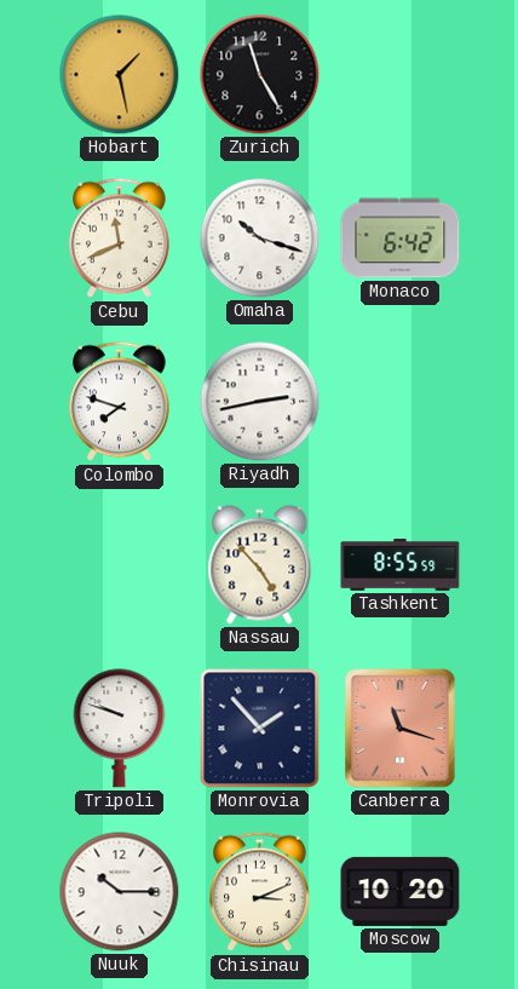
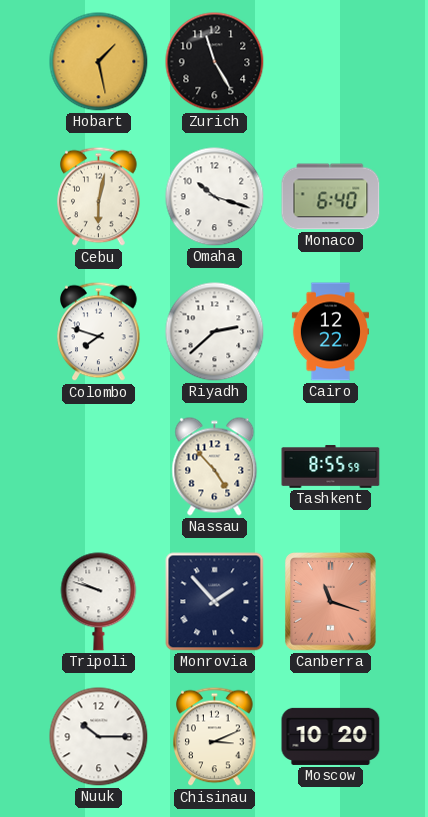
Cebu: 11:41 -> 6:02 (99, 197)
Monaco: 6:42 -> 6:40 (331, 197)
Riyadh: 2:43 -> 2:38 (215, 332)
Cairo: none -> 12:22 (330, 332)
